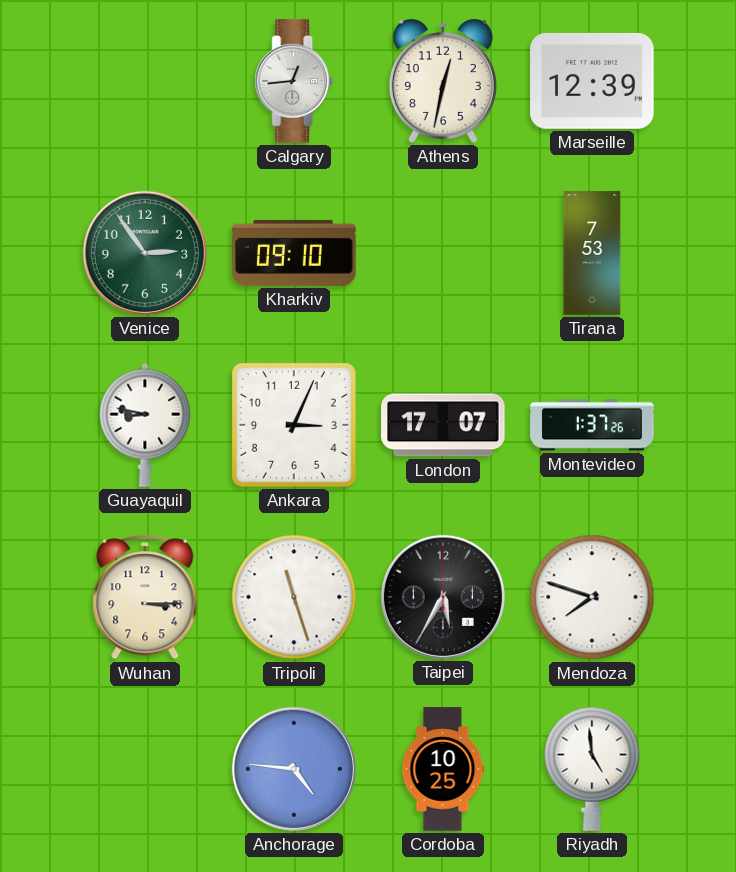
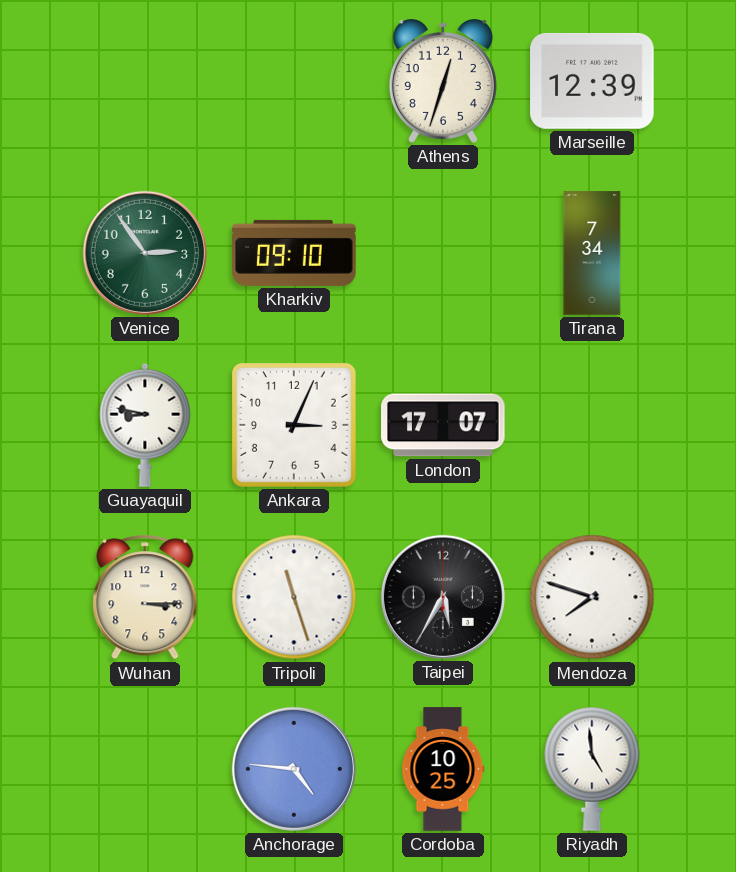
Calgary: 12:44 -> none (294, 81)
Athens: 12:32 -> 12:33 (443, 82)
Tirana: 7:53 -> 7:34 (592, 253)
Montevideo: 1:37 -> none (592, 425)
